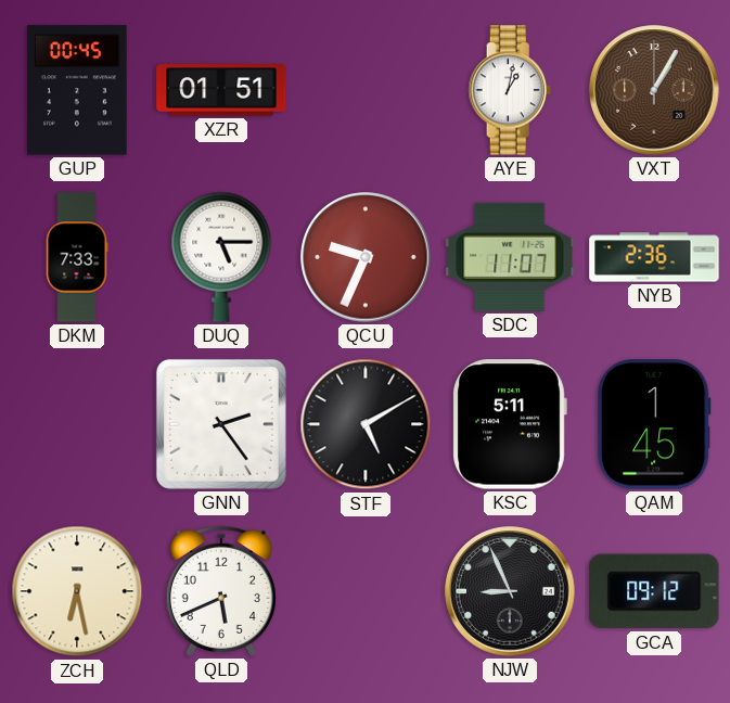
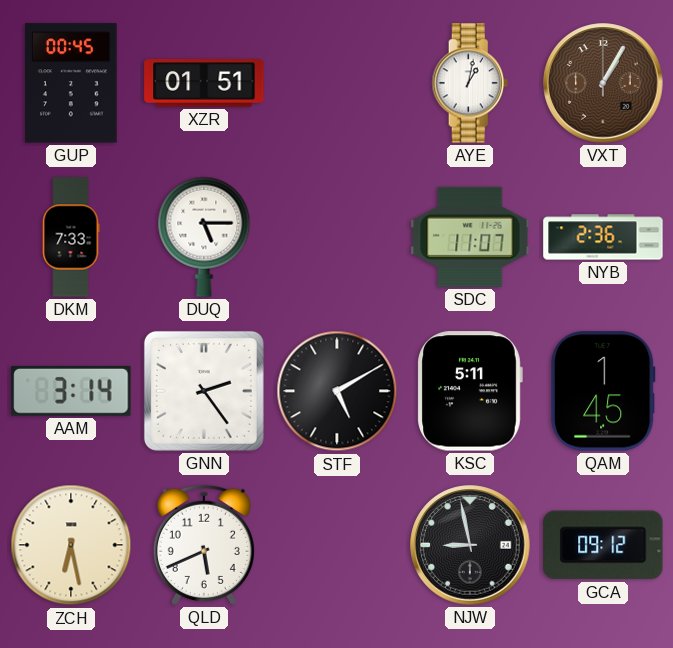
QCU: 9:34 -> none (366, 257)
AAM: none -> 3:14 (71, 391)
NJW: 8:56 -> 8:58 (470, 545)
